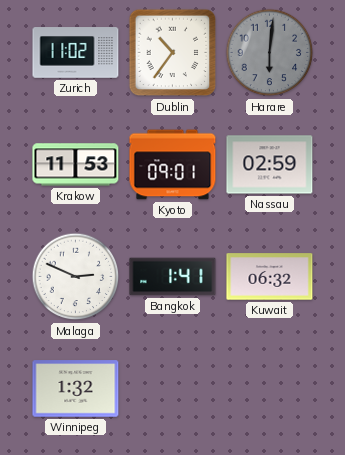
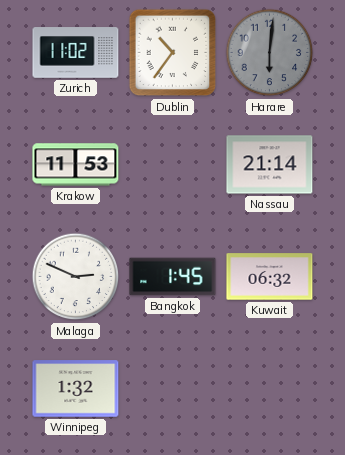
Kyoto: 09:01 -> none (173, 165)
Nassau: 02:59 -> 21:14 (270, 165)
Bangkok: 1:41 -> 1:45 (173, 277)
